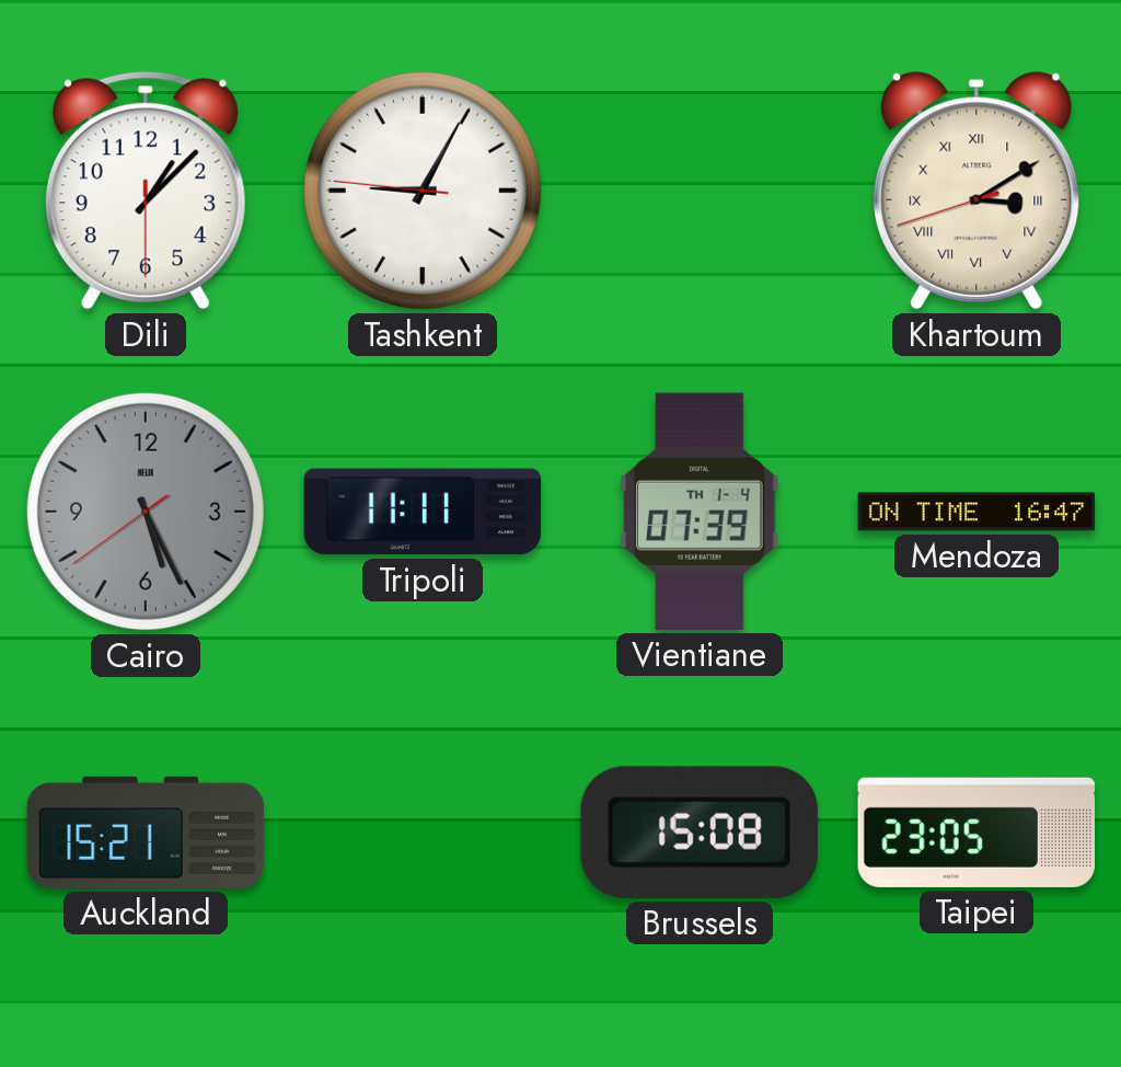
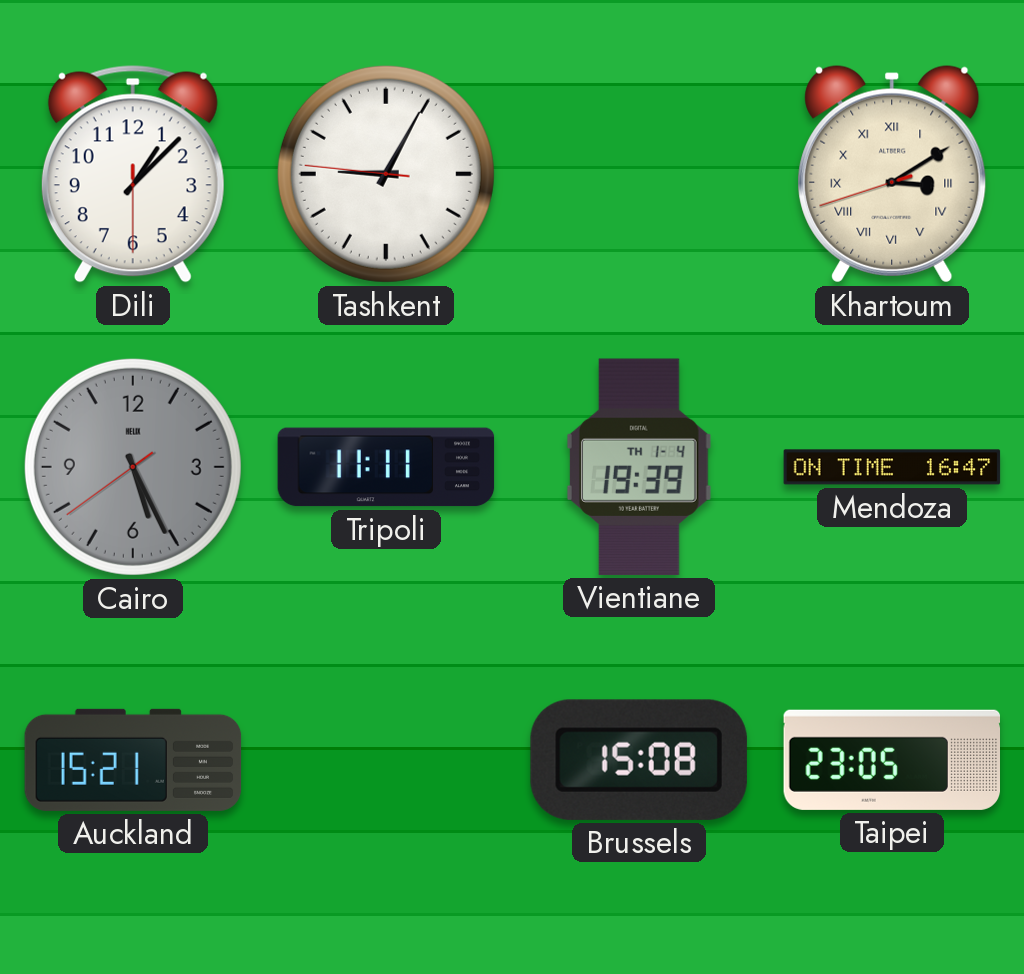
Vientiane: 07:39 -> 19:39 (639, 467)
